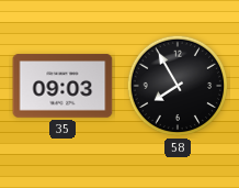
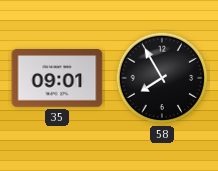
35: 09:03 -> 09:01 (57, 78)
